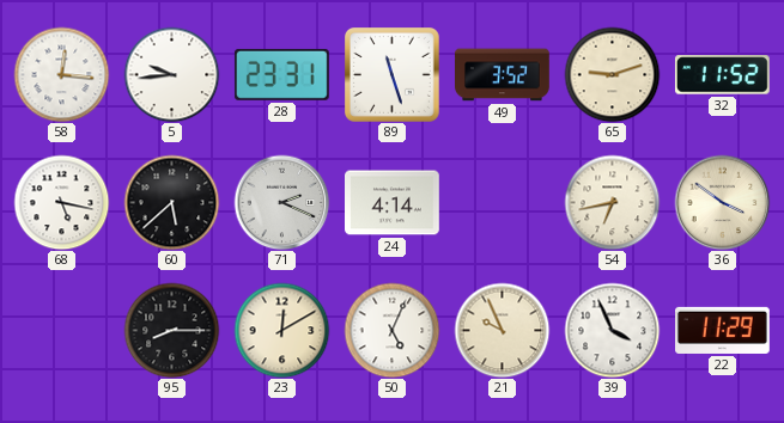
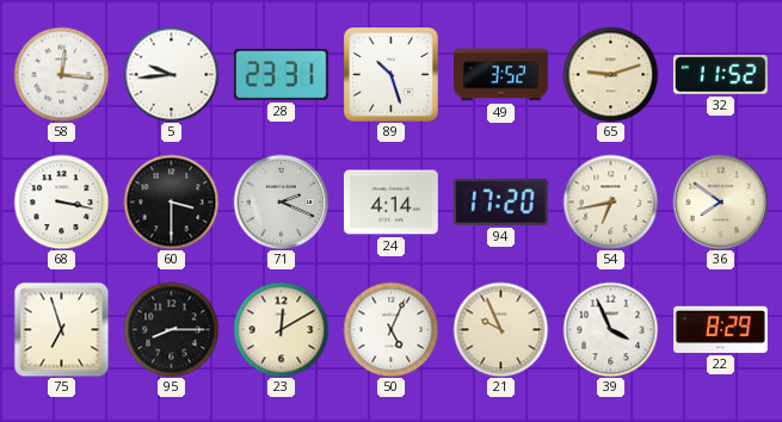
89: 11:27 -> 10:27 (392, 75)
68: 5:17 -> 3:17 (61, 201)
60: 5:38 -> 3:30 (171, 201)
94: none -> 17:20 (500, 201)
36: 3:51 -> 7:51 (720, 201)
75: none -> 6:57 (61, 329)
22: 11:29 -> 8:29 (721, 329)
